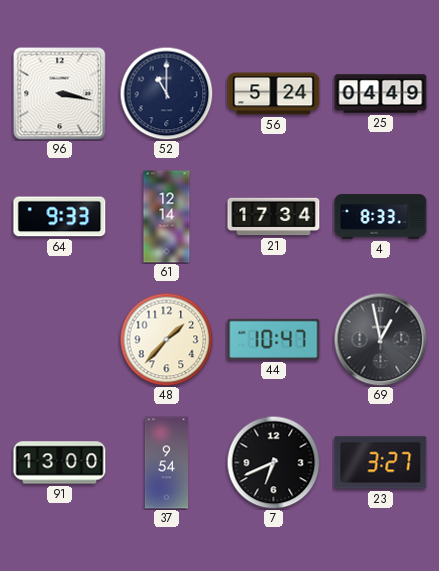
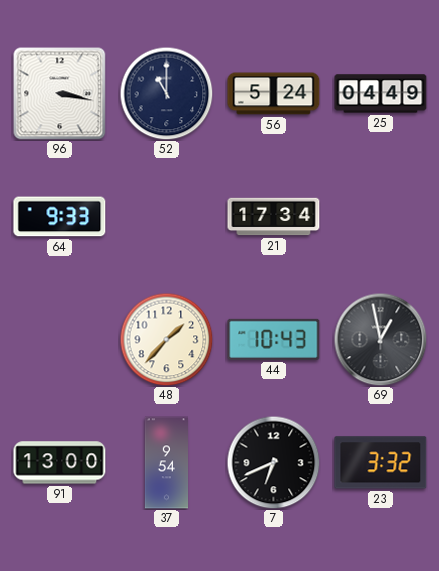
61: 12:14 -> none (167, 217)
4: 8:33 -> none (381, 217)
44: 10:47 -> 10:43 (274, 339)
23: 3:27 -> 3:32 (381, 463)
